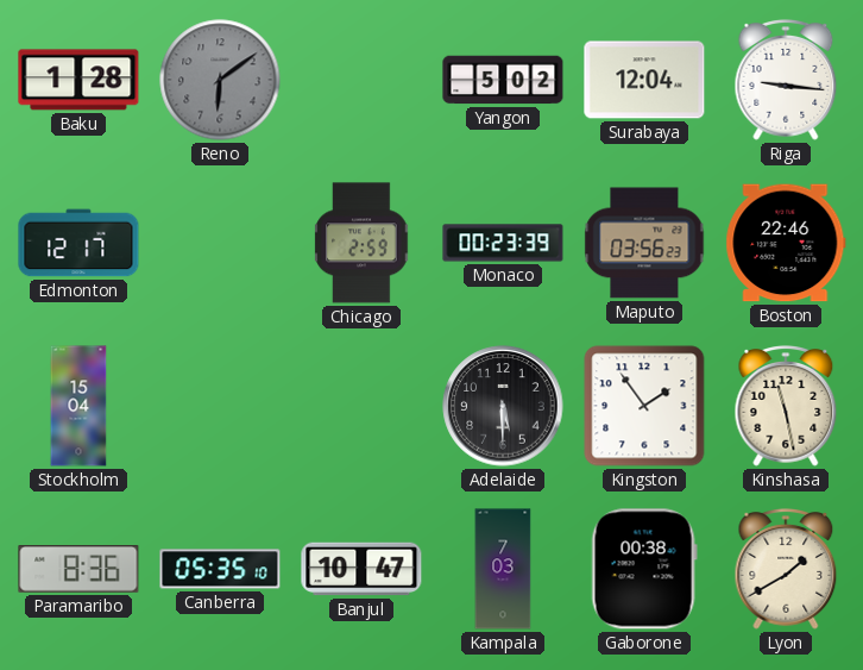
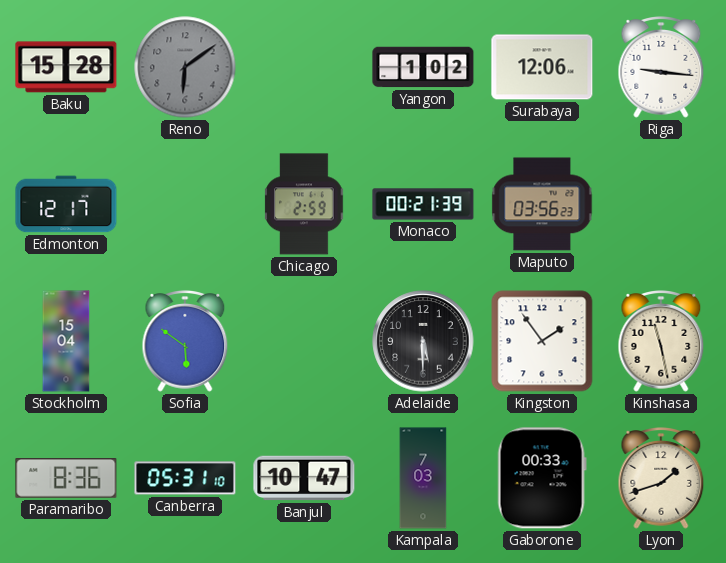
Baku: 1:28 -> 15:28 (66, 67)
Yangon: 5:02 -> 1:02 (423, 67)
Surabaya: 12:04 -> 12:06 (542, 67)
Monaco: 00:23 -> 00:21 (423, 204)
Boston: 22:46 -> none (786, 243)
Sofia: none -> 5:51 (185, 342)
Canberra: 05:35 -> 05:31 (185, 478)
Gaborone: 00:38 -> 00:33 (542, 478)
Lyon: 1:40 -> 1:42 (661, 479)
